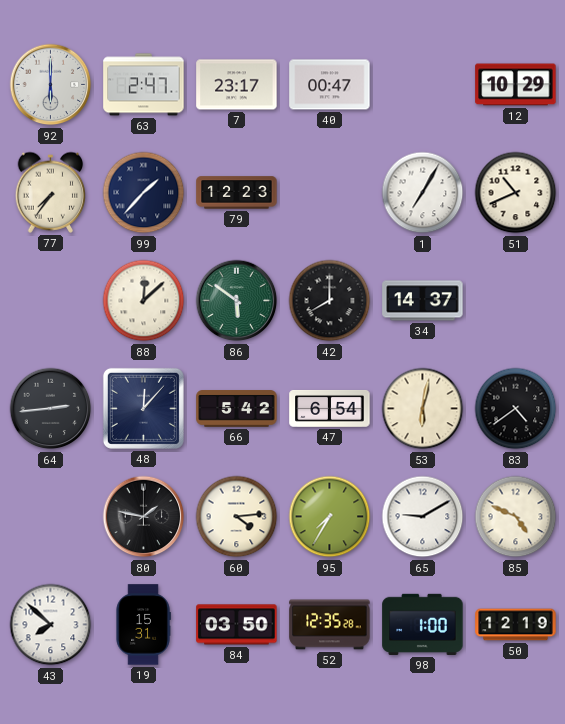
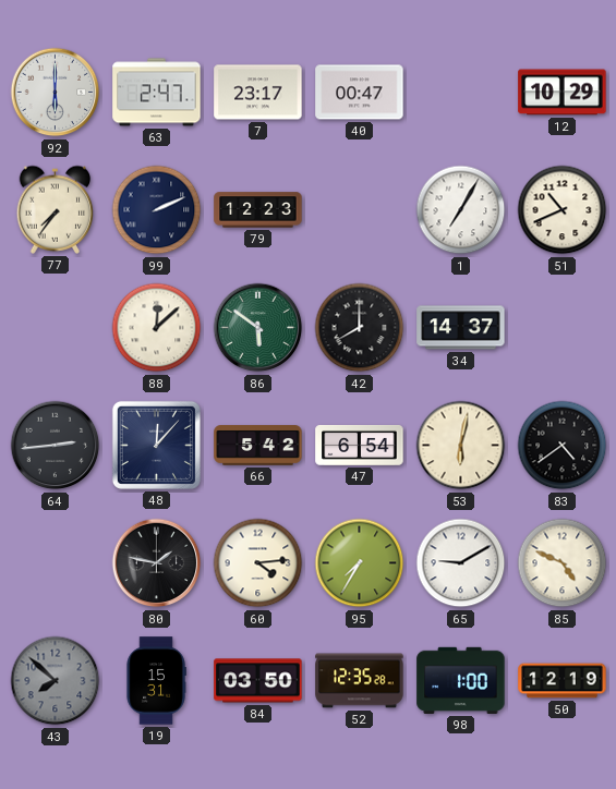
99: 1:37 -> 2:11 (157, 210)
43 dial: white -> grey (56, 681)
